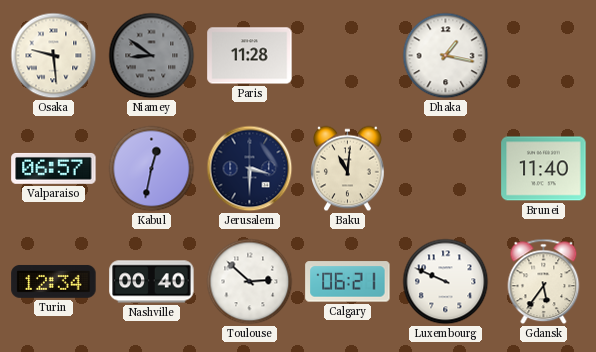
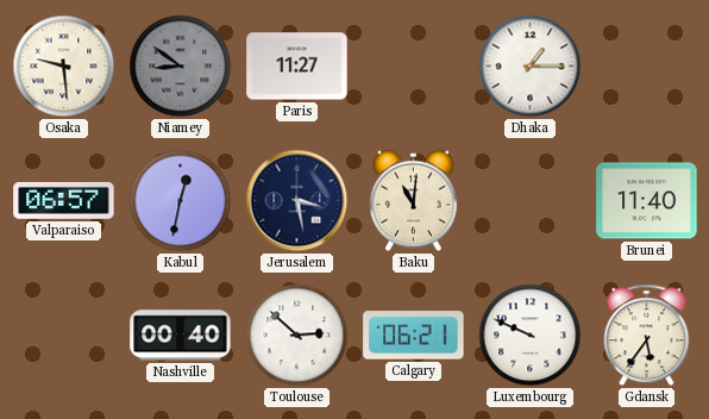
Paris: 11:28 -> 11:27 (297, 67)
Dhaka: 1:17 -> 1:15 (531, 67)
Jerusalem: 3:30 -> 3:28 (297, 201)
Turin: 12:34 -> none (54, 281)
